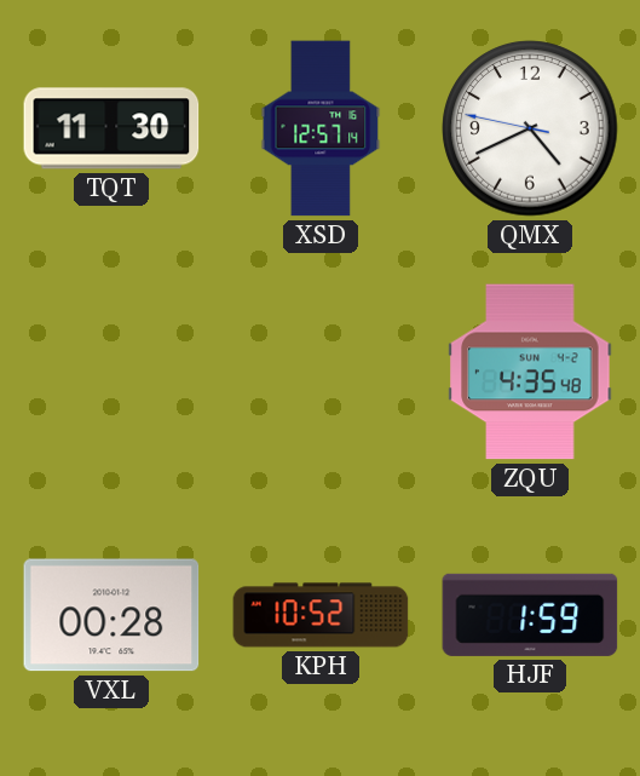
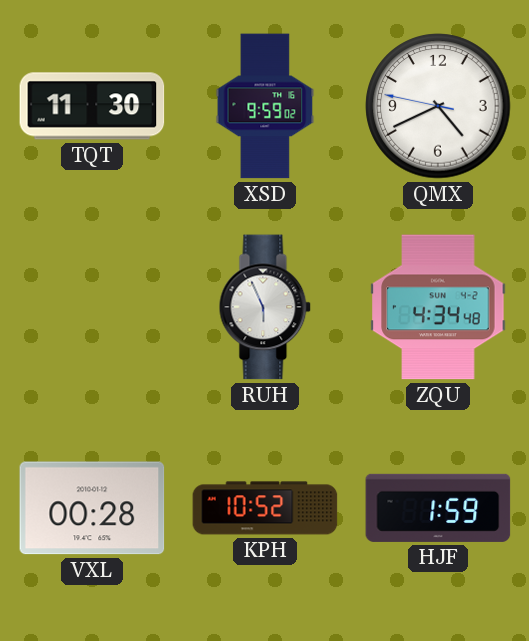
XSD: 12:57 -> 9:59 (265, 106)
RUH: none -> 5:56 (265, 307)
ZQU: 4:35 -> 4:34 (438, 307)
